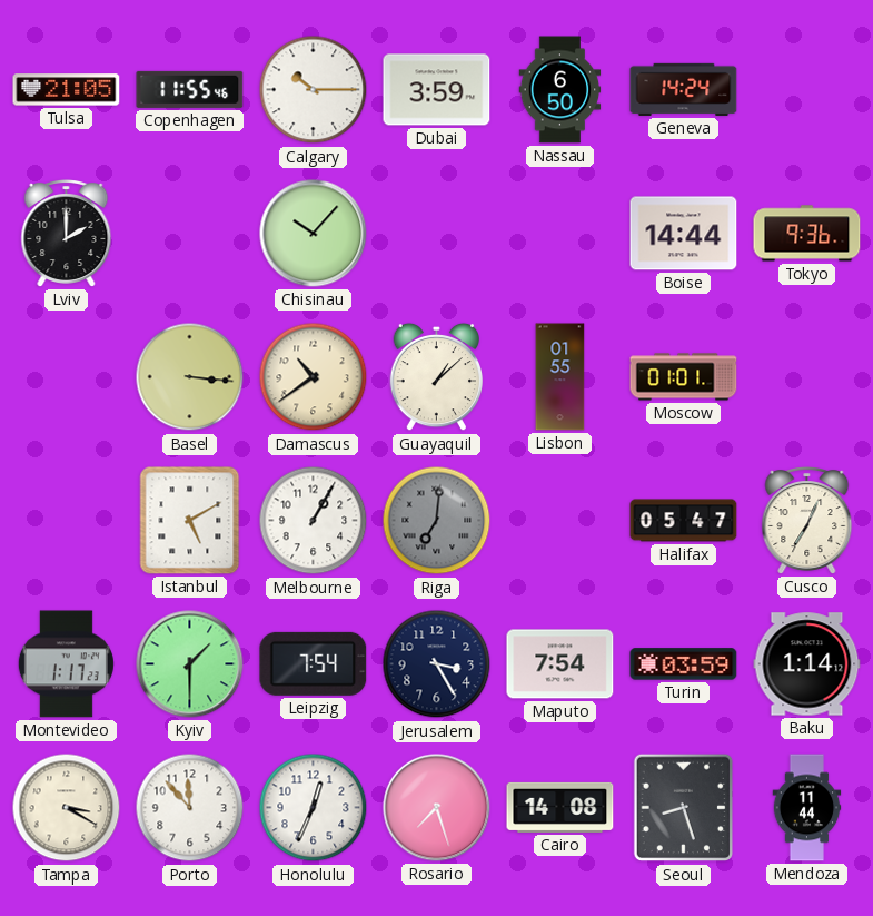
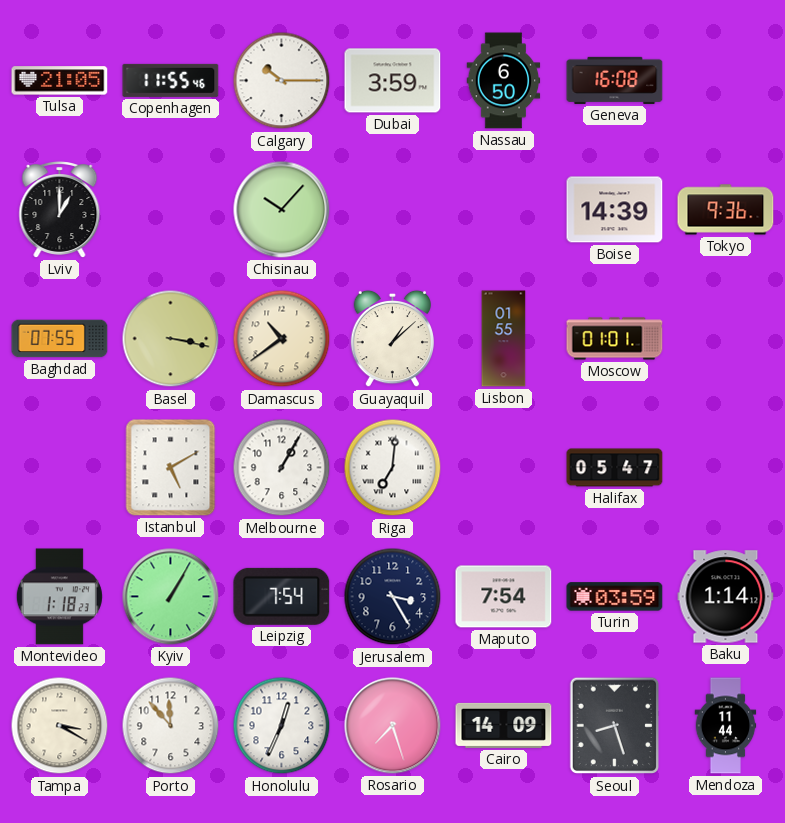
Geneva: 14:24 -> 16:08 (615, 80)
Lviv: 2:00 -> 1:00 (60, 210)
Boise: 14:44 -> 14:39 (615, 210)
Baghdad: none -> 07:55 (60, 339)
Basel: 3:16 -> 3:17 (171, 339)
Riga dial: grey -> white (393, 468)
Cusco: 7:04 -> none (807, 521)
Montevideo: 1:17 -> 1:18 (59, 597)
Kyiv: 1:30 -> 1:05 (171, 597)
Cairo: 14:08 -> 14:09 (504, 725)
